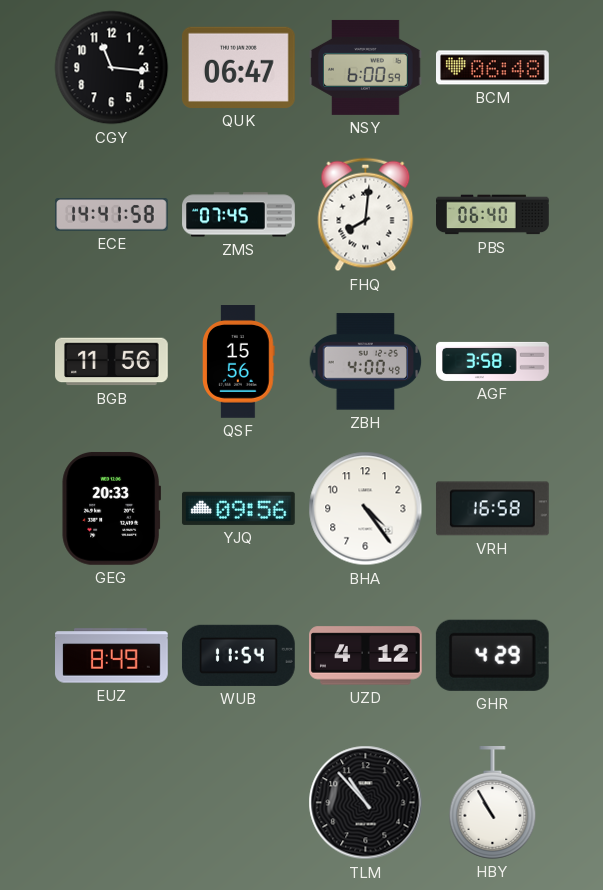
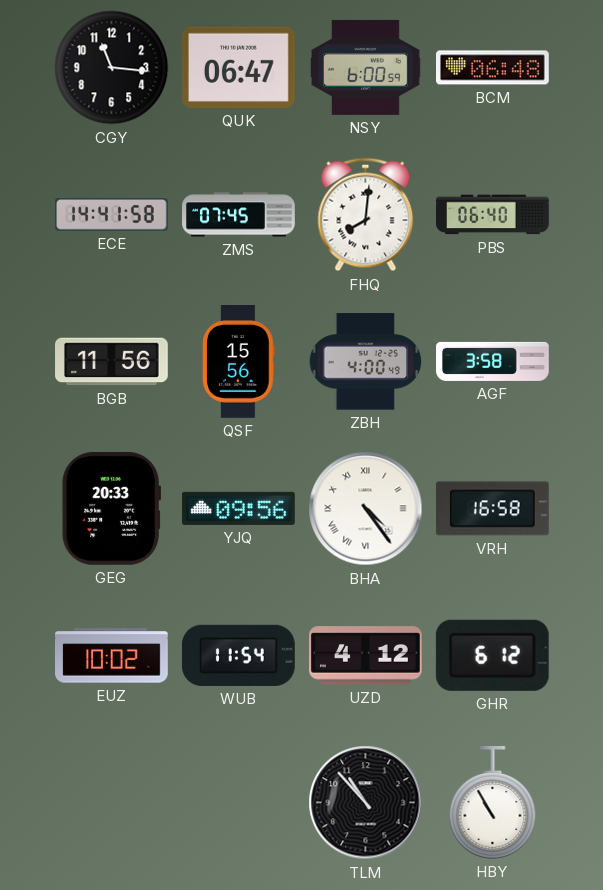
BHA numerals: Arabic -> Roman (366, 509)
EUZ: 8:49 -> 10:02 (112, 656)
GHR: 4:29 -> 6:12 (492, 655)
